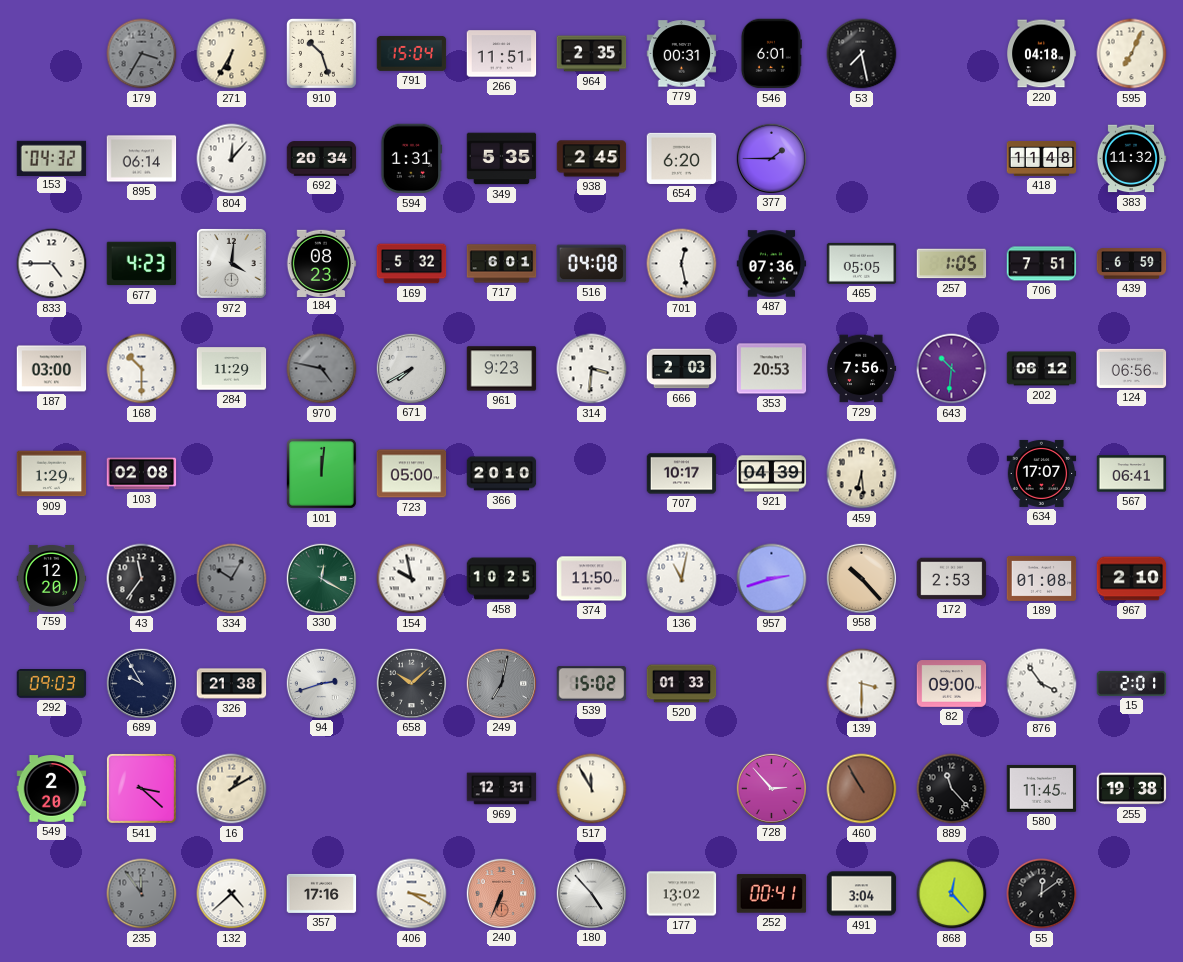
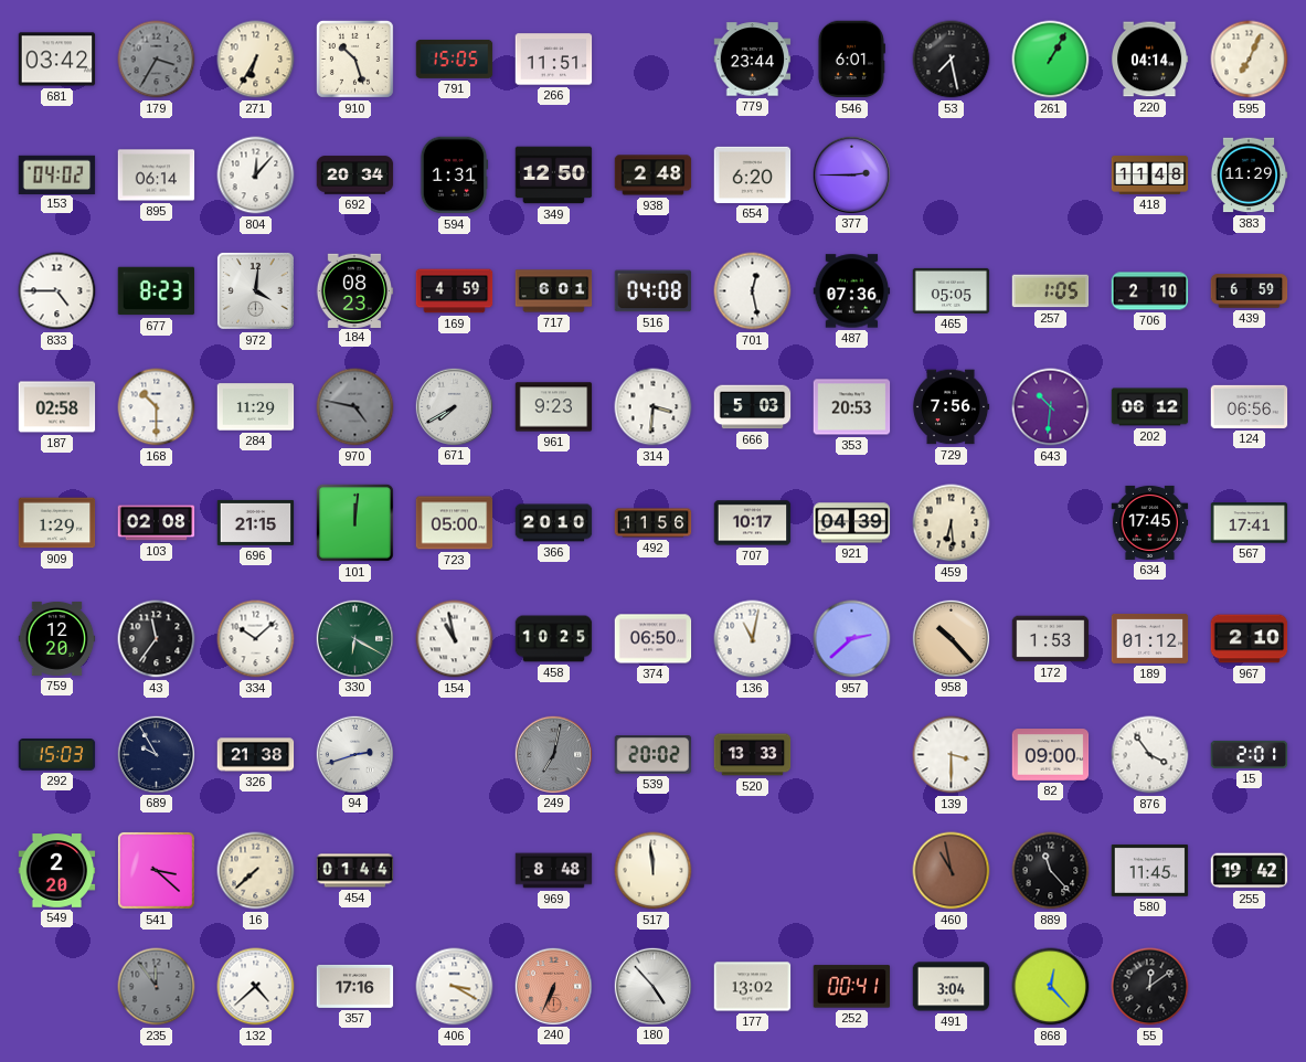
681: none -> 03:42 (57, 60)
791: 15:04 -> 15:05 (455, 59)
964: 2:35 -> none (592, 54)
779: 00:31 -> 23:44 (753, 60)
261: none -> 1:05 (1051, 60)
220: 04:18 -> 04:14 (1150, 60)
153: 04:32 -> 04:02 (57, 174)
349: 5:35 -> 12:50 (554, 176)
938: 2:45 -> 2:48 (654, 176)
377: 1:45 -> 2:45 (851, 174)
383: 11:32 -> 11:29 (1249, 176)
677: 4:23 -> 8:23 (157, 291)
169: 5:32 -> 4:59 (455, 291)
706: 7:51 -> 2:10 (1150, 291)
187: 03:00 -> 02:58 (57, 407)
666: 2:03 -> 5:03 (753, 407)
696: none -> 21:15 (256, 522)
492: none -> 11:56 (654, 523)
634: 17:07 -> 17:45 (1150, 522)
567: 06:41 -> 17:41 (1250, 523)
334: 10:05 -> 10:08 (256, 639)
334 dial: grey -> white (256, 639)
330: 12:20 -> 6:20 (354, 638)
154: 9:58 -> 10:58 (455, 639)
374: 11:50 -> 06:50 (654, 639)
957: 2:42 -> 2:38 (852, 639)
172: 2:53 -> 1:53 (1051, 639)
189: 01:08 -> 01:12 (1150, 639)
292: 09:03 -> 15:03 (57, 755)
658: 10:08 -> none (411, 683)
539: 15:02 -> 20:02 (654, 755)
520: 01:33 -> 13:33 (753, 755)
16: 1:10 -> 7:38 (256, 871)
454: none -> 01:44 (355, 871)
969: 12:31 -> 8:48 (554, 871)
517: 11:55 -> 11:59 (654, 871)
728: 2:53 -> none (771, 788)
460: 10:55 -> 10:58 (952, 871)
255: 19:38 -> 19:42 (1250, 871)
